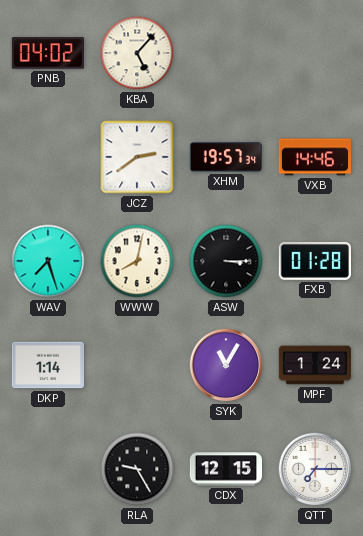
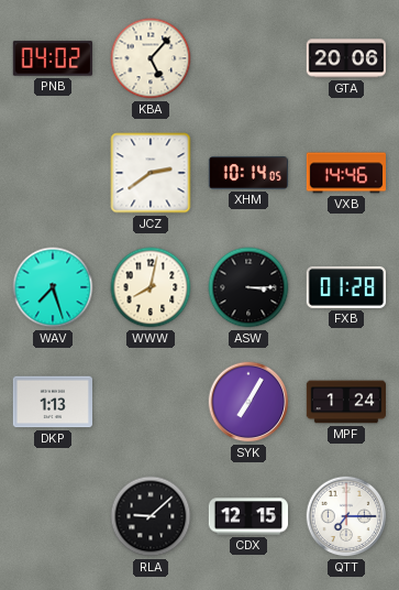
GTA: none -> 20:06 (345, 58)
XHM: 19:57 -> 10:14 (247, 173)
DKP: 1:14 -> 1:13 (52, 402)
SYK: 11:05 -> 7:05 (248, 402)
RLA: 9:25 -> 9:08 (151, 516)
